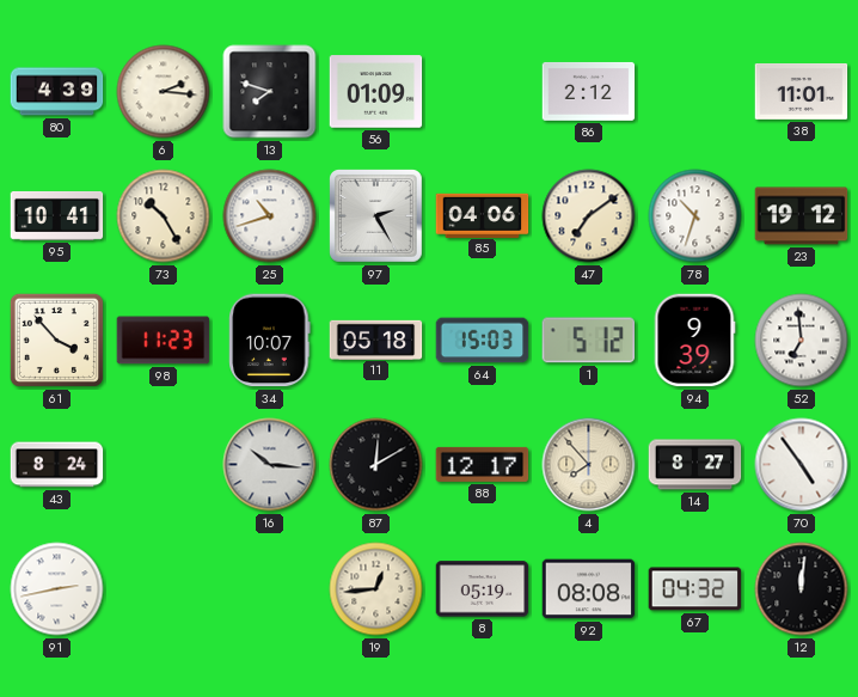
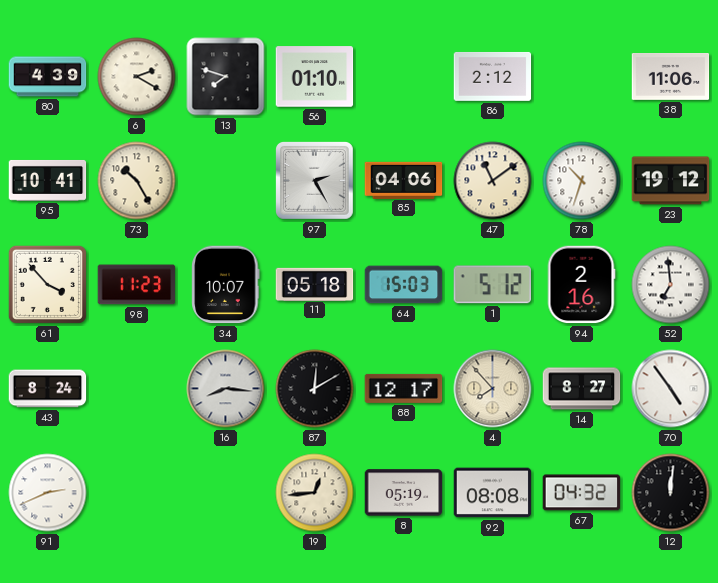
6: 2:16 -> 2:20 (137, 77)
56: 01:09 -> 01:10 (315, 77)
38: 11:01 -> 11:06 (671, 77)
25: 10:42 -> none (270, 216)
47: 7:09 -> 11:09 (493, 181)
94: 9:39 -> 2:16 (581, 285)
16: 10:16 -> 8:16 (226, 389)
91: 2:43 -> 2:41 (48, 493)
